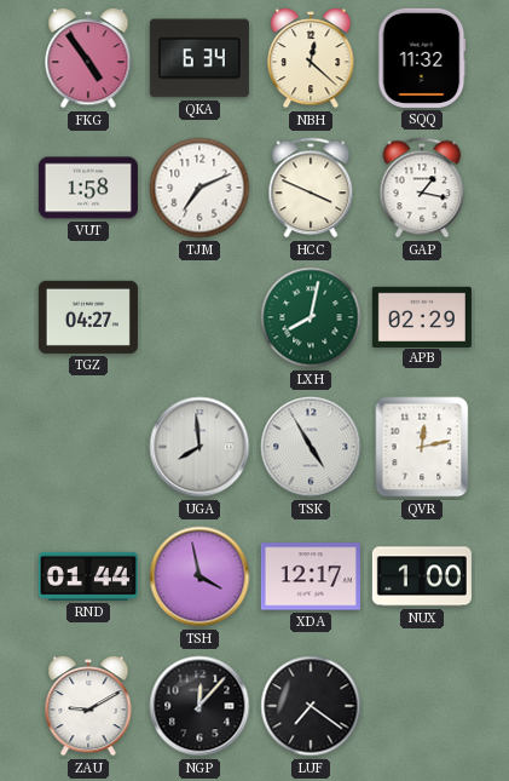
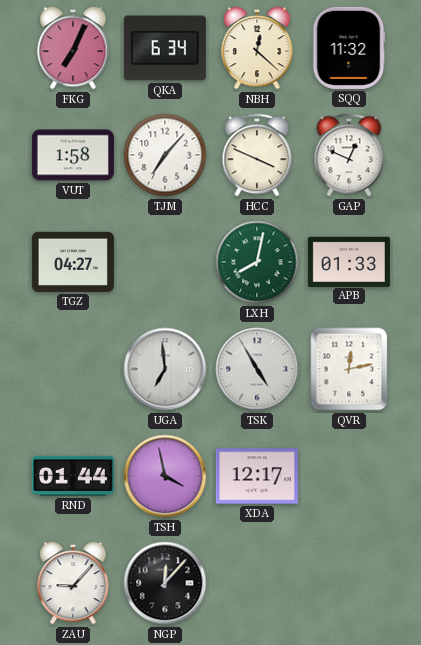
FKG: 4:54 -> 7:04 (73, 48)
TJM: 7:11 -> 7:07 (165, 155)
GAP: 1:17 -> 12:49 (349, 155)
APB: 02:29 -> 01:33 (349, 261)
UGA: 7:59 -> 6:59 (165, 369)
NUX: 1:00 -> none (422, 576)
ZAU: 9:10 -> 9:07 (73, 583)
LUF: 7:21 -> none (311, 706)
